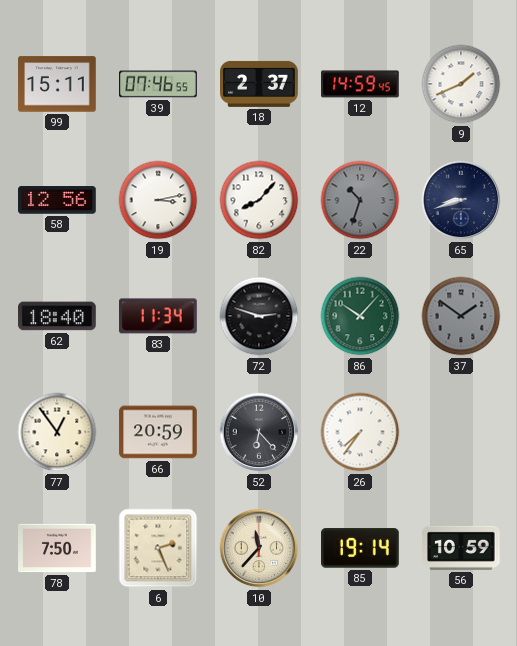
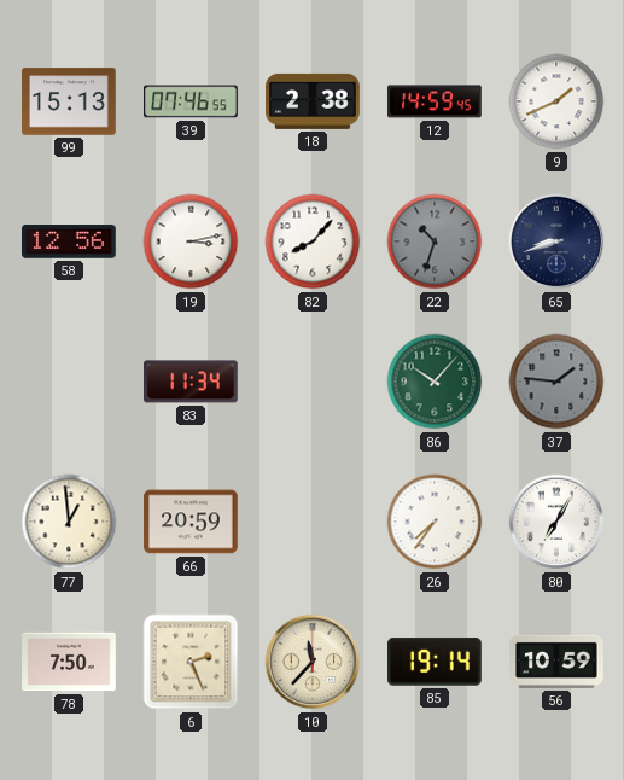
99: 15:11 -> 15:13 (69, 101)
18: 2:37 -> 2:38 (313, 101)
62: 18:40 -> none (57, 316)
72: 2:48 -> none (259, 316)
37: 1:51 -> 1:46 (556, 382)
77: 12:54 -> 12:59 (69, 522)
52: 6:23 -> none (259, 432)
80: none -> 7:05 (556, 522)
